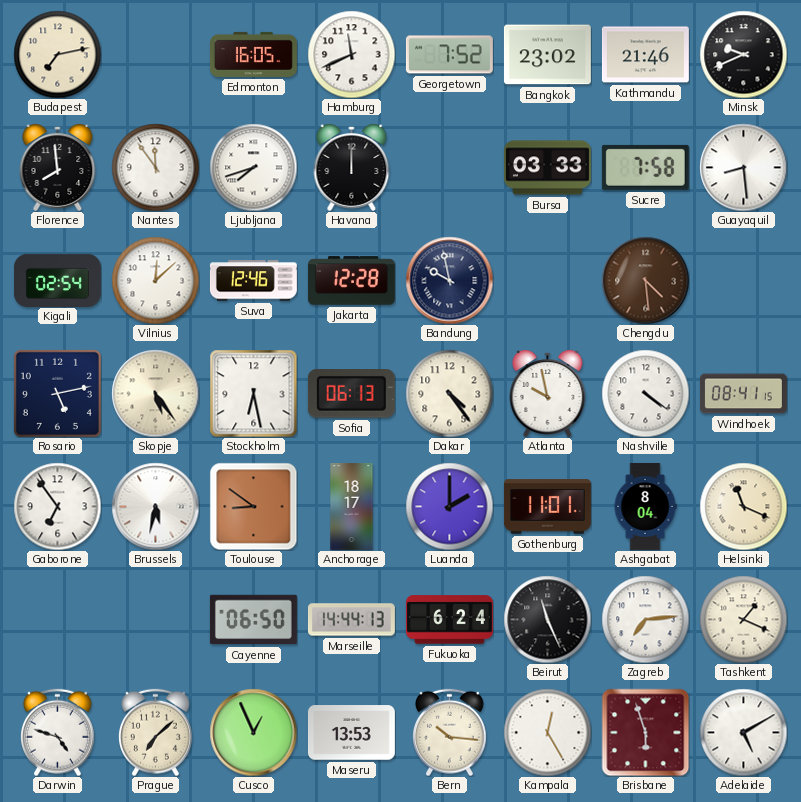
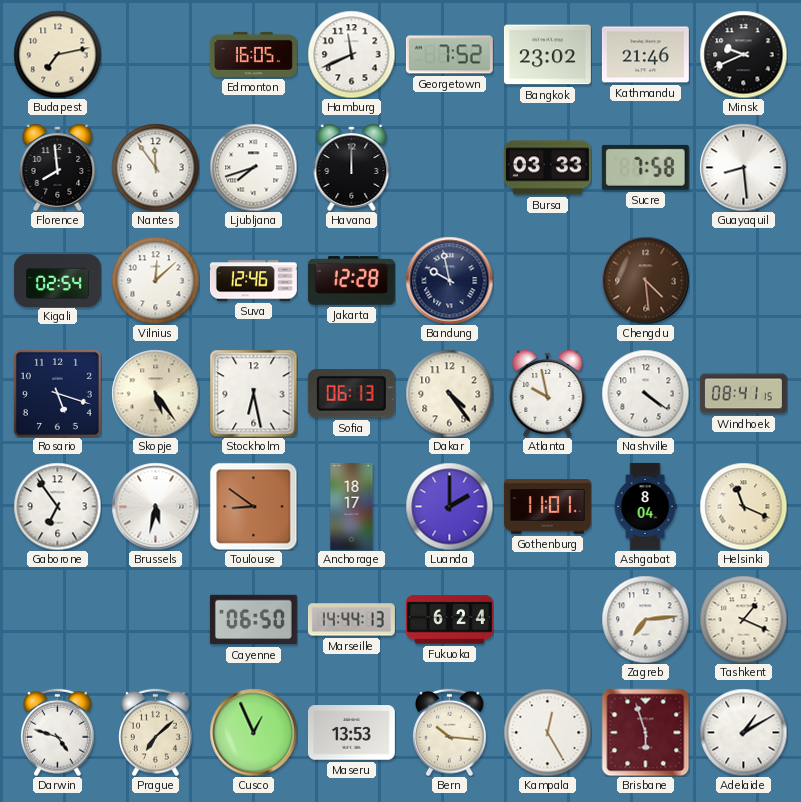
Rosario: 5:13 -> 5:18 (57, 393)
Beirut: 11:26 -> none (547, 619)
Adelaide: 5:10 -> 1:10 (743, 732)
